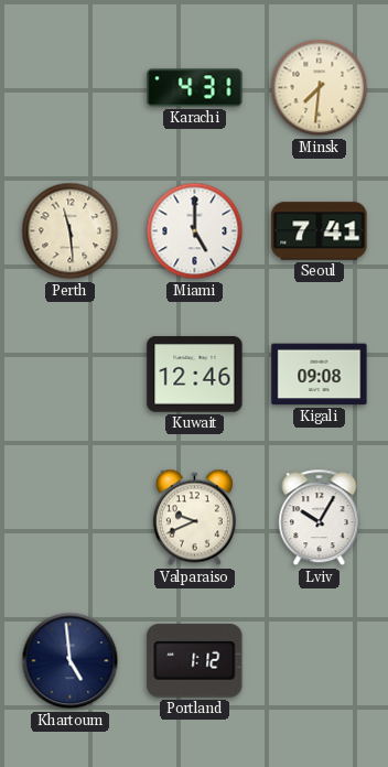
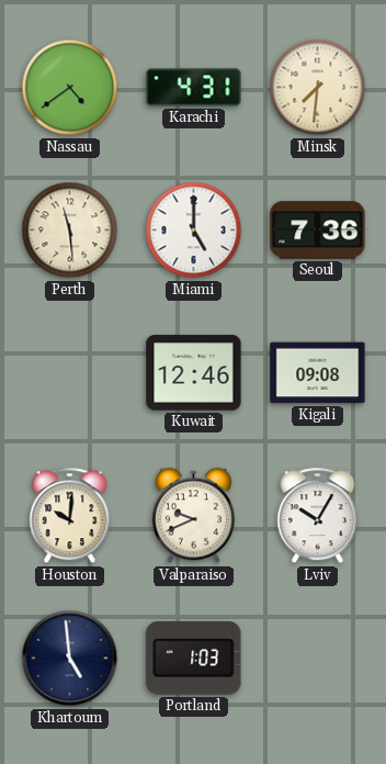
Nassau: none -> 4:39 (70, 88)
Seoul: 7:41 -> 7:36 (318, 231)
Houston: none -> 10:01 (70, 516)
Portland: 1:12 -> 1:03 (194, 658)
